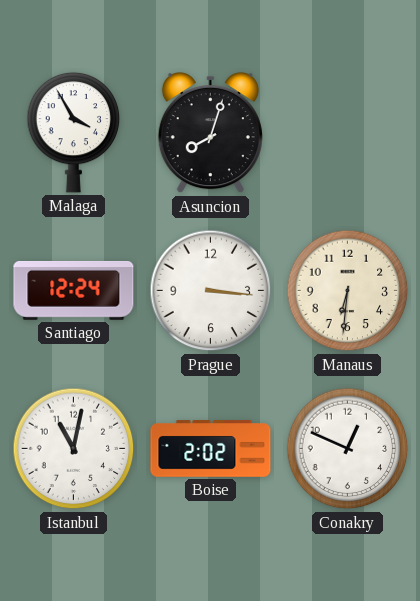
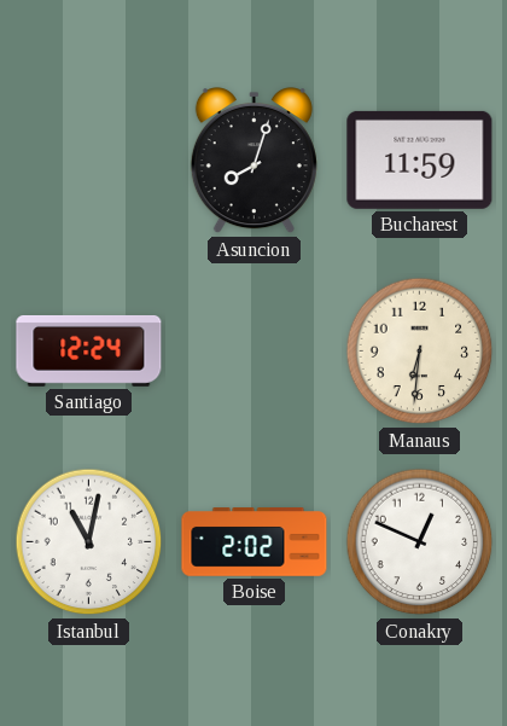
Malaga: 3:55 -> none (74, 132)
Bucharest: none -> 11:59 (420, 159)
Prague: 3:16 -> none (211, 291)
